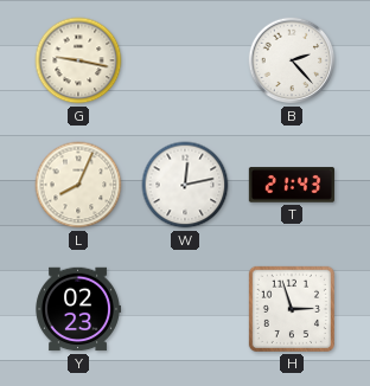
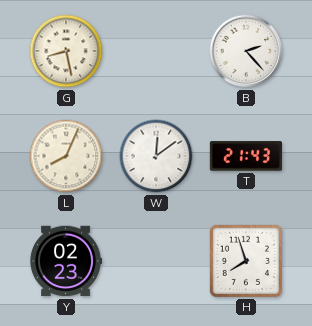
G: 9:17 -> 8:28 (66, 51)
W: 12:13 -> 12:09 (156, 156)
H: 2:57 -> 7:57 (246, 261)
